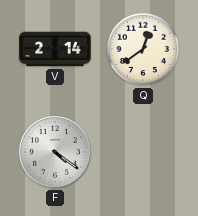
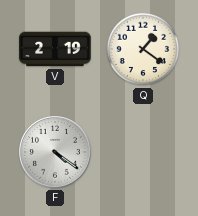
V: 2:14 -> 2:19 (56, 49)
Q: 12:39 -> 1:21 (143, 49)
